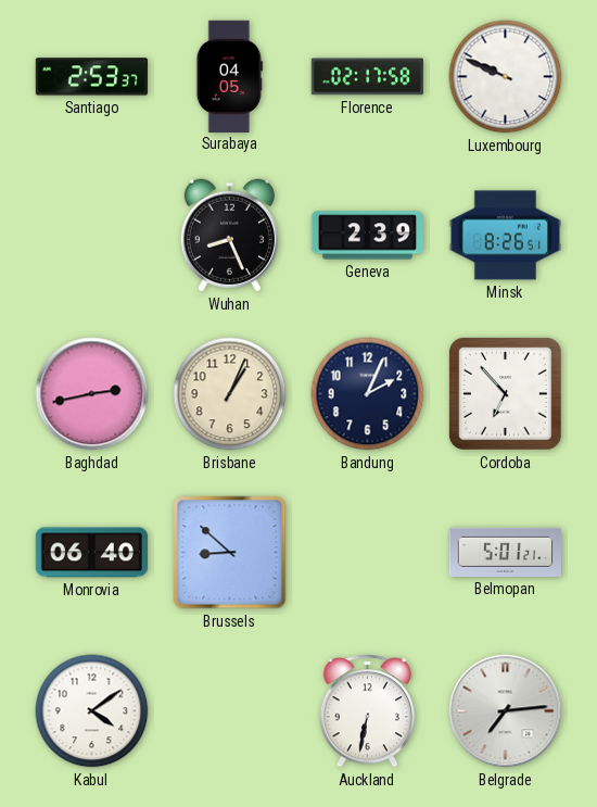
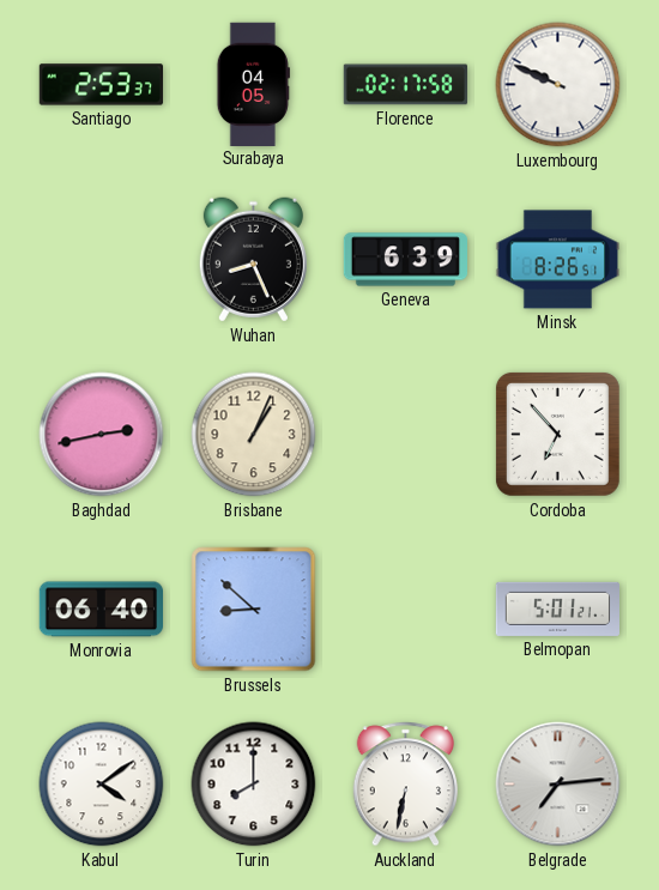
Geneva: 2:39 -> 6:39 (405, 260)
Bandung: 2:04 -> none (368, 394)
Turin: none -> 8:00 (254, 785)
